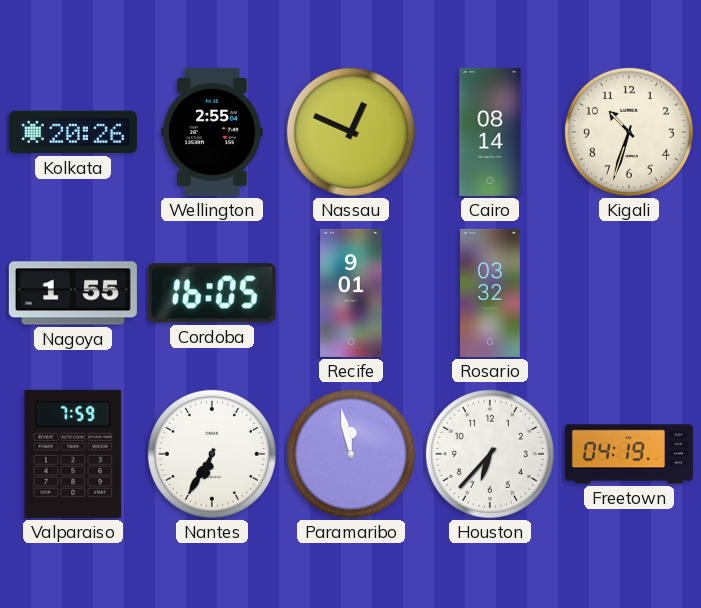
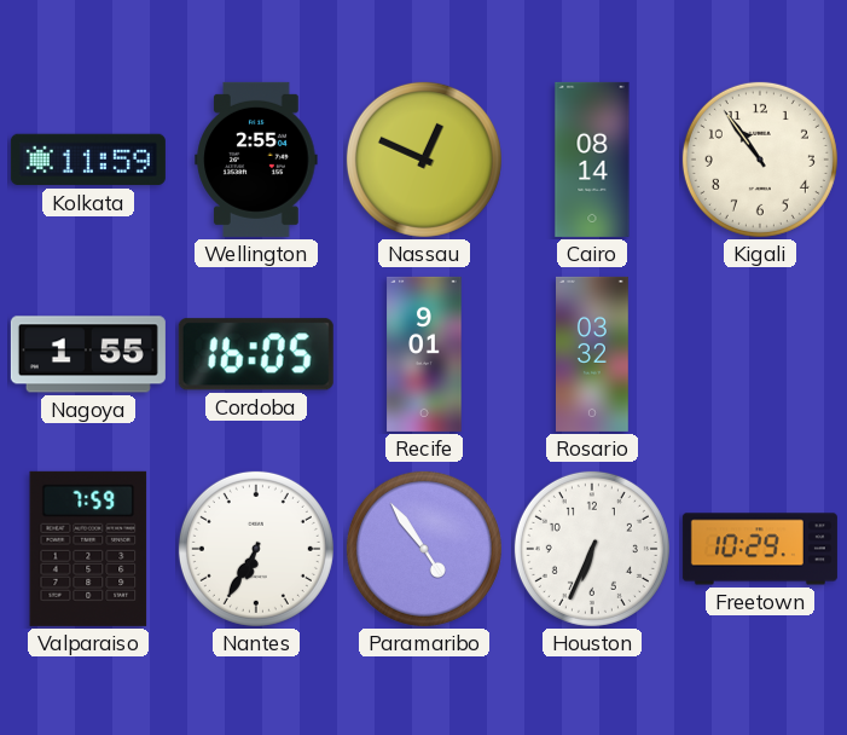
Kolkata: 20:26 -> 11:59 (88, 160)
Kigali: 10:33 -> 10:54 (760, 160)
Paramaribo: 11:58 -> 4:54 (424, 549)
Houston: 6:37 -> 6:34 (592, 549)
Freetown: 04:19 -> 10:29 (760, 549)
